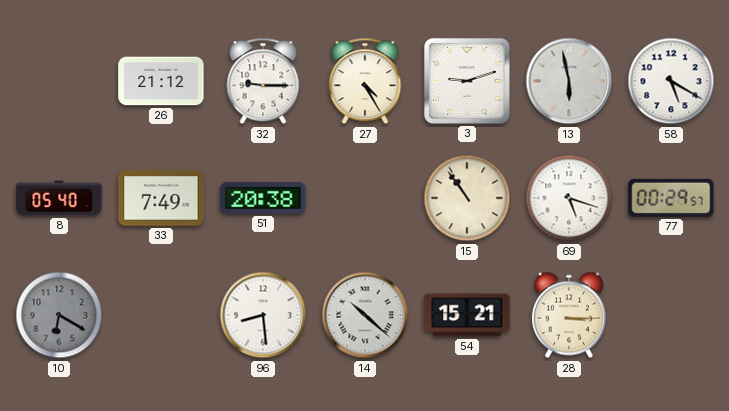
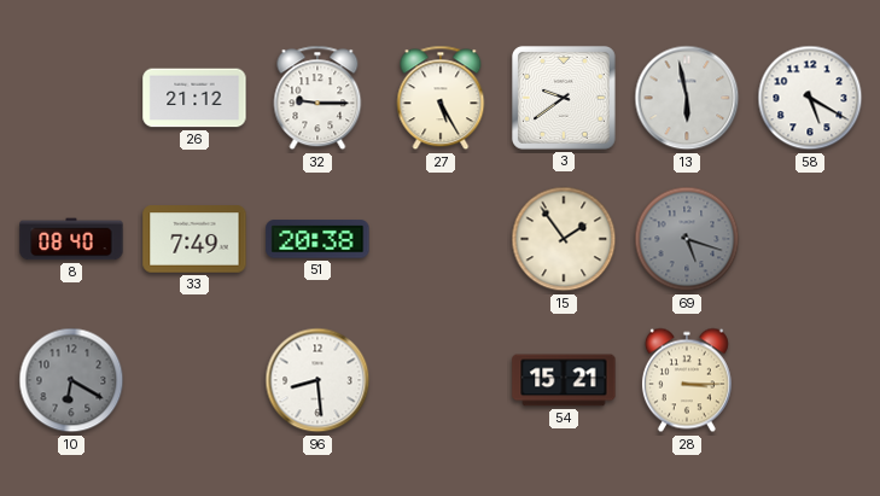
27: 4:25 -> 5:25 (441, 98)
3: 9:12 -> 9:39 (564, 98)
8: 05:40 -> 08:40 (71, 239)
15: 10:54 -> 1:54 (564, 239)
69 dial: white -> grey (687, 239)
77: 00:29 -> none (671, 198)
14: 10:22 -> none (365, 315)
